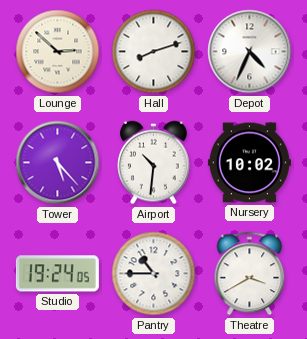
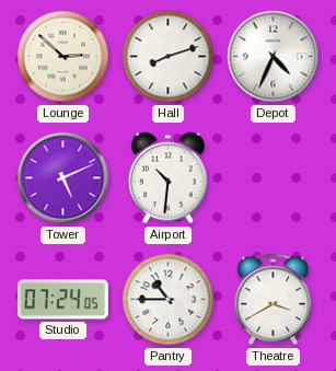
Tower: 5:23 -> 5:11 (63, 178)
Nursery: 10:02 -> none (249, 163)
Studio: 19:24 -> 07:24 (62, 300)
